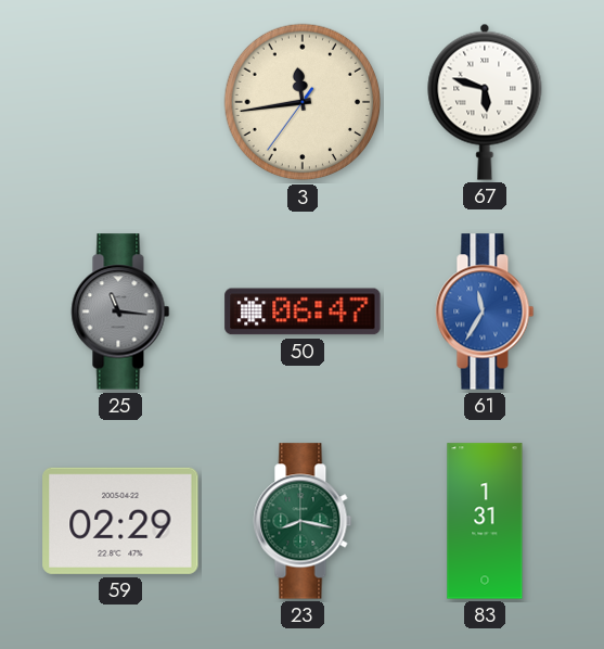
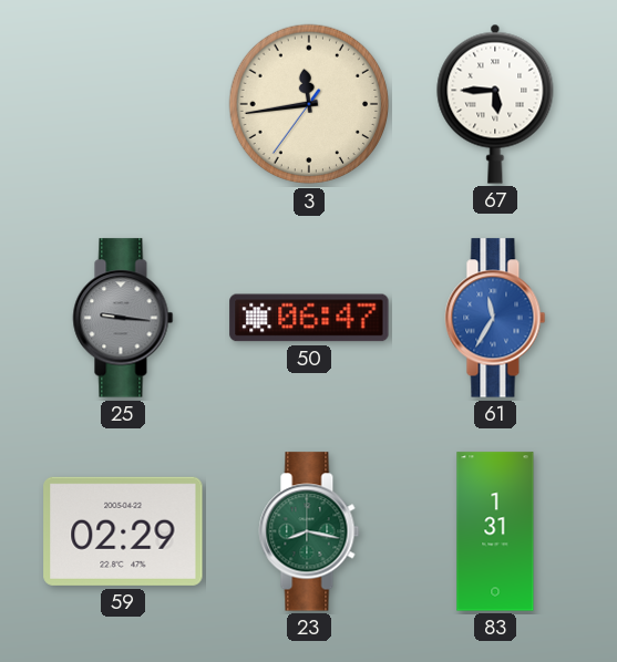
67: 5:48 -> 5:45 (495, 104)
25: 11:16 -> 9:16 (123, 318)
